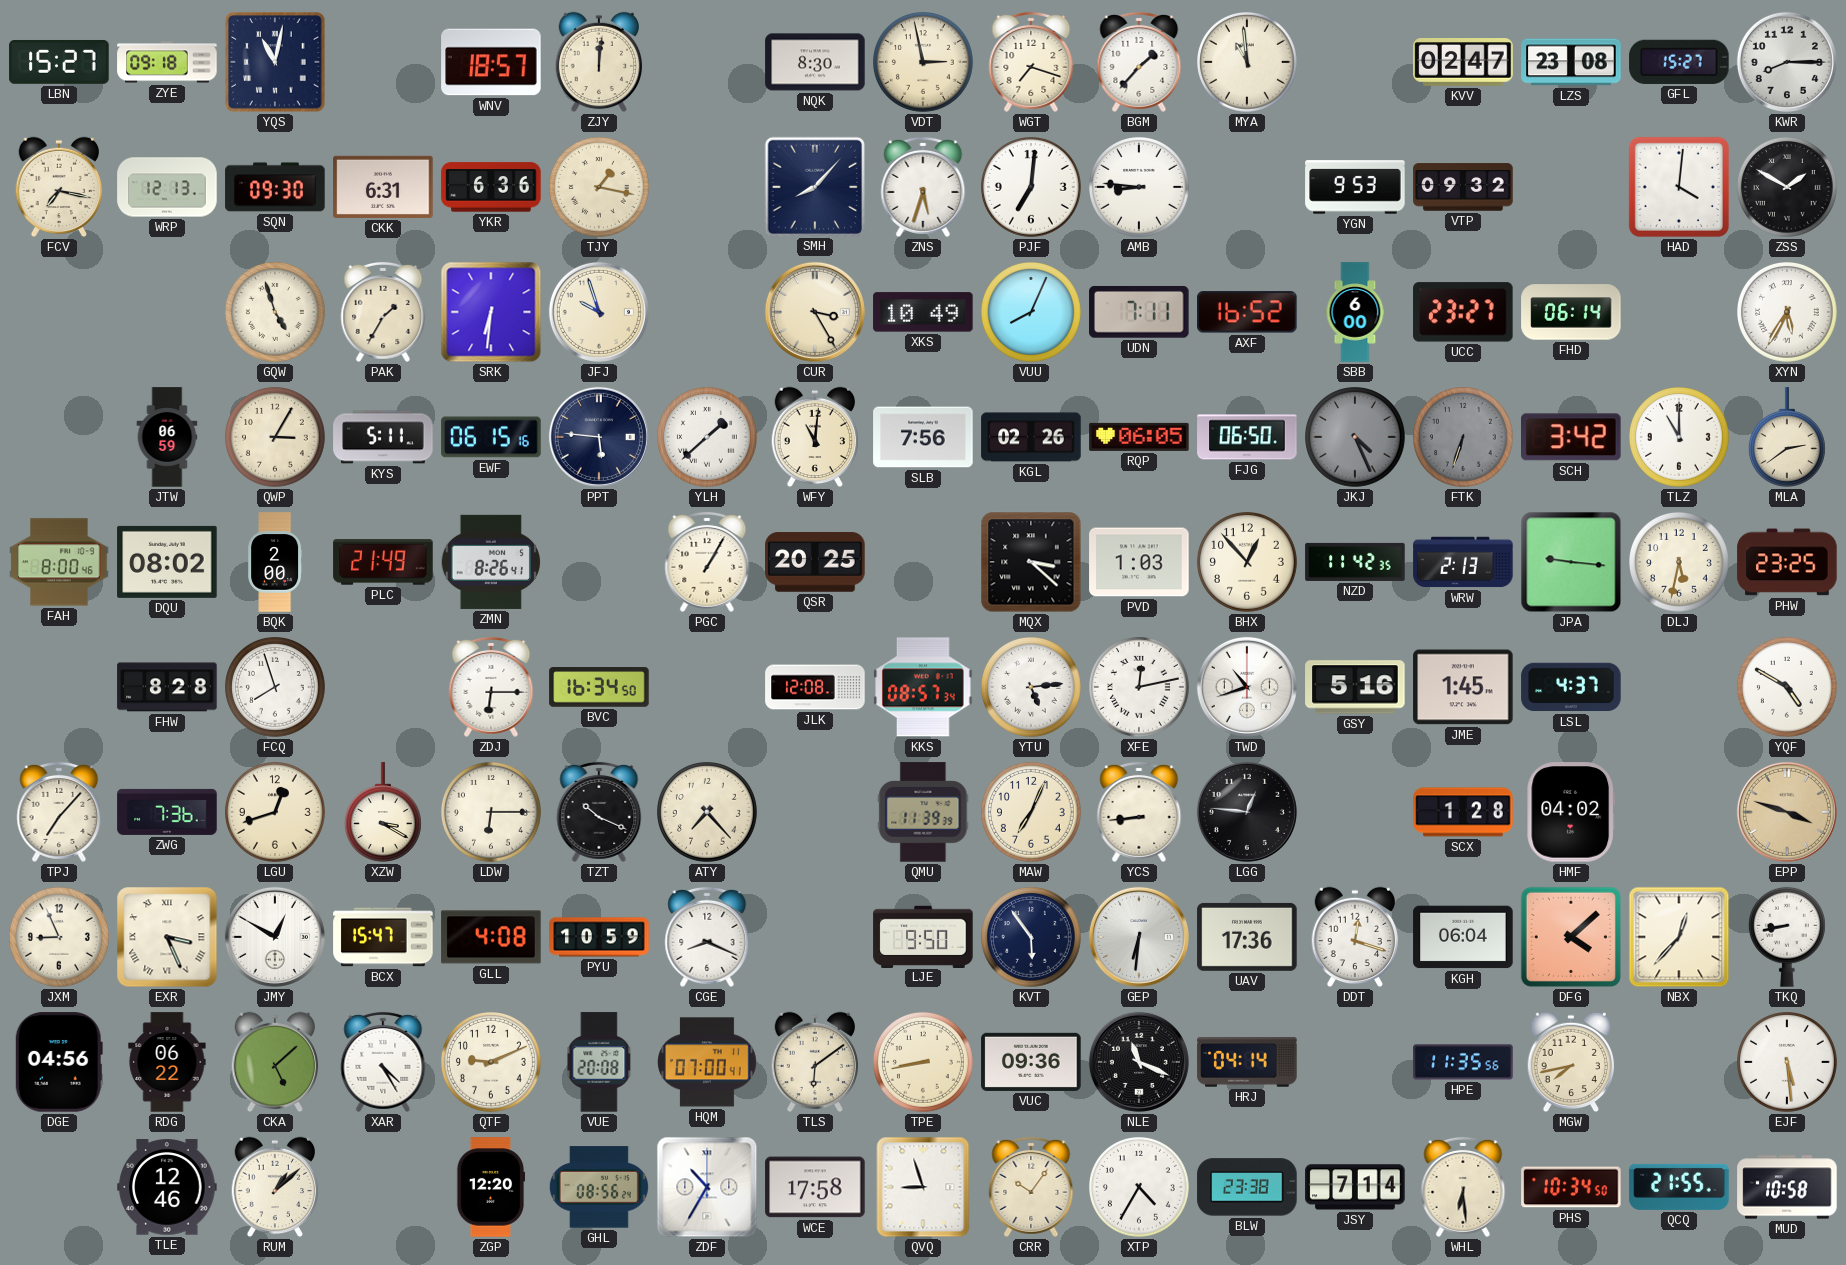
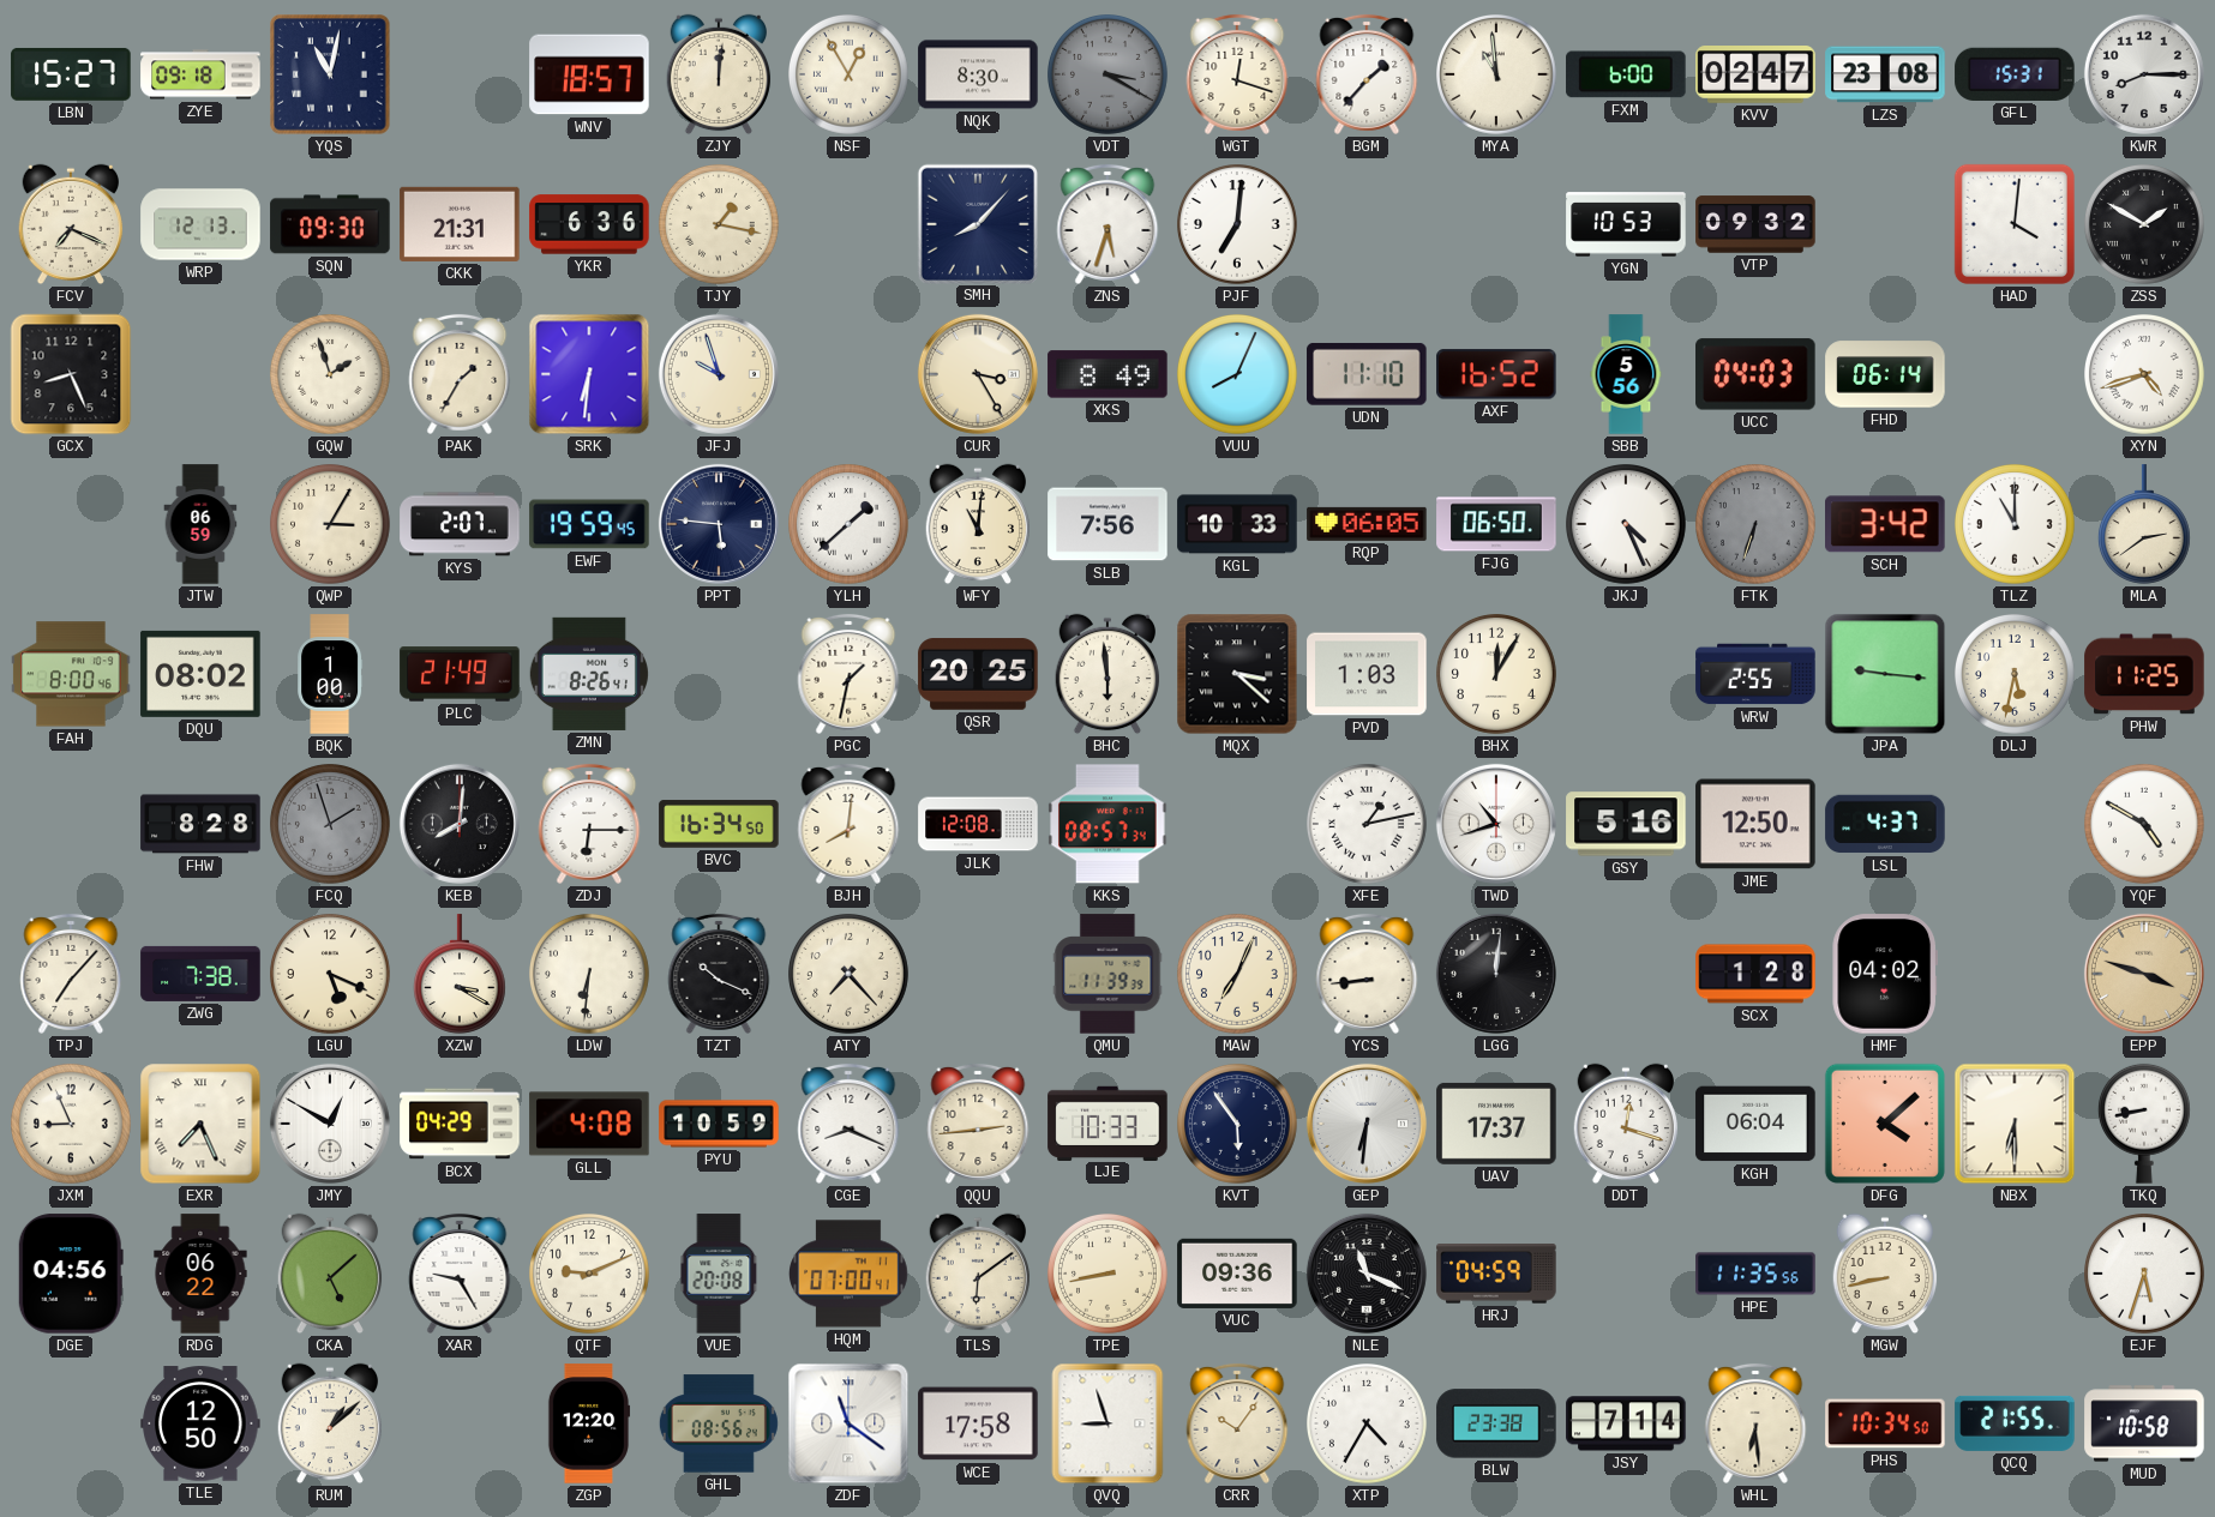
NSF: none -> 12:55 (850, 76)
VDT: 2:58 -> 3:20 (1109, 76)
VDT dial: cream -> grey (1109, 76)
WGT: 7:18 -> 12:18 (1237, 74)
FXM: none -> 6:00 (1626, 74)
GFL: 15:27 -> 15:31 (2015, 74)
FCV: 7:17 -> 7:19 (71, 224)
CKK: 6:31 -> 21:31 (460, 224)
AMB: 8:46 -> none (1140, 188)
YGN: 9:53 -> 10:53 (1626, 224)
GCX: none -> 8:26 (71, 374)
GQW: 4:57 -> 1:57 (331, 375)
XKS: 10:49 -> 8:49 (1107, 374)
UDN: 7:11 -> 11:10 (1367, 374)
SBB: 6:00 -> 5:56 (1626, 374)
UCC: 23:27 -> 04:03 (1755, 374)
XYN: 5:35 -> 4:42 (2145, 375)
KYS: 5:11 -> 2:07 (460, 524)
EWF: 06:15 -> 19:59 (589, 524)
KGL: 02:26 -> 10:33 (1237, 524)
JKJ dial: grey -> white (1627, 525)
BQK: 2:00 -> 1:00 (330, 674)
PGC: 1:05 -> 1:32 (848, 674)
BHC: none -> 5:59 (1107, 674)
BHX: 12:53 -> 12:05 (1497, 675)
NZD: 11:42 -> none (1355, 562)
WRW: 2:13 -> 2:55 (1755, 674)
PHW: 23:25 -> 11:25 (2144, 674)
FCQ: 7:57 -> 1:57 (331, 825)
FCQ dial: white -> grey (331, 825)
KEB: none -> 8:01 (460, 824)
BJH: none -> 8:01 (848, 824)
YTU: 5:14 -> none (1032, 688)
XFE: 12:13 -> 1:13 (1368, 825)
JME: 1:45 -> 12:50 (1755, 824)
ZWG: 7:36 -> 7:38 (200, 974)
LGU: 12:42 -> 5:19 (331, 975)
LDW: 6:15 -> 6:31 (590, 975)
LGG: 12:46 -> 12:01 (1496, 974)
EXR: 3:26 -> 7:26 (200, 1124)
BCX: 15:47 -> 04:29 (460, 1124)
QQU: none -> 2:44 (978, 1124)
LJE: 9:50 -> 10:33 (1107, 1122)
UAV: 17:36 -> 17:37 (1496, 1124)
NBX: 12:37 -> 6:30 (2015, 1124)
XAR: 4:25 -> 9:25 (460, 1274)
HRJ: 04:14 -> 04:59 (1496, 1274)
MGW: 7:43 -> 8:43 (1885, 1274)
EJF: 5:29 -> 5:33 (2145, 1275)
TLE: 12:46 -> 12:50 (200, 1423)
ZDF: 10:35 -> 11:21 (848, 1423)
